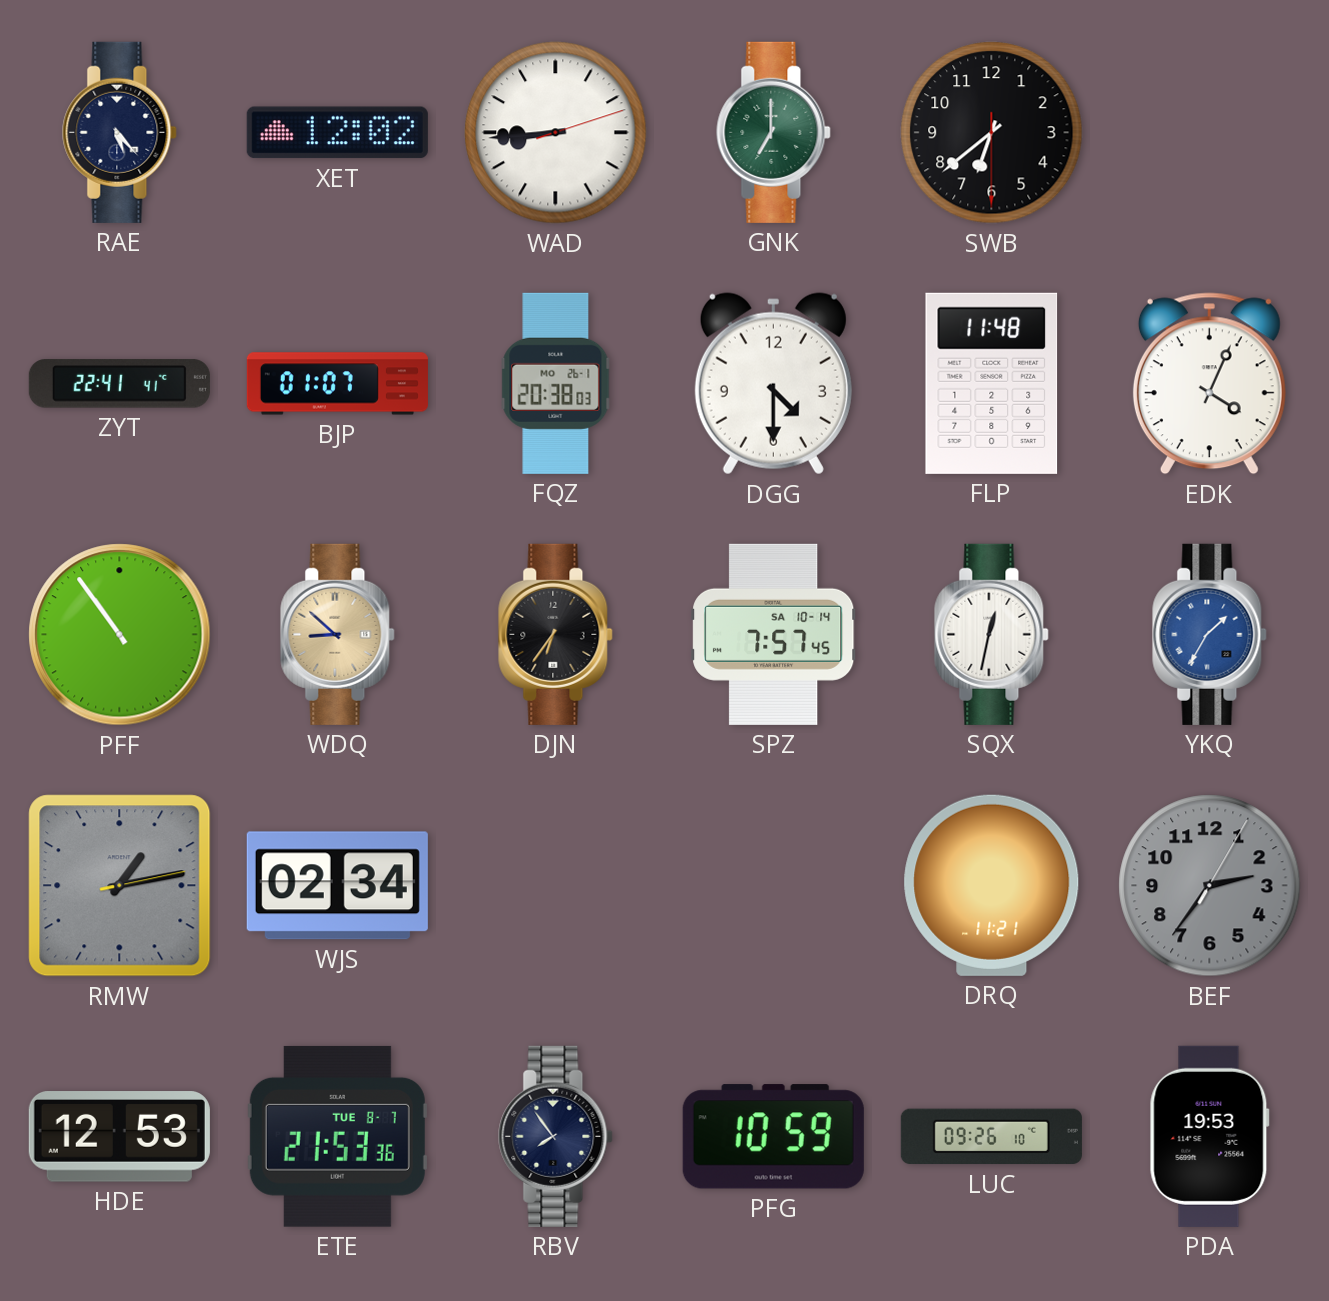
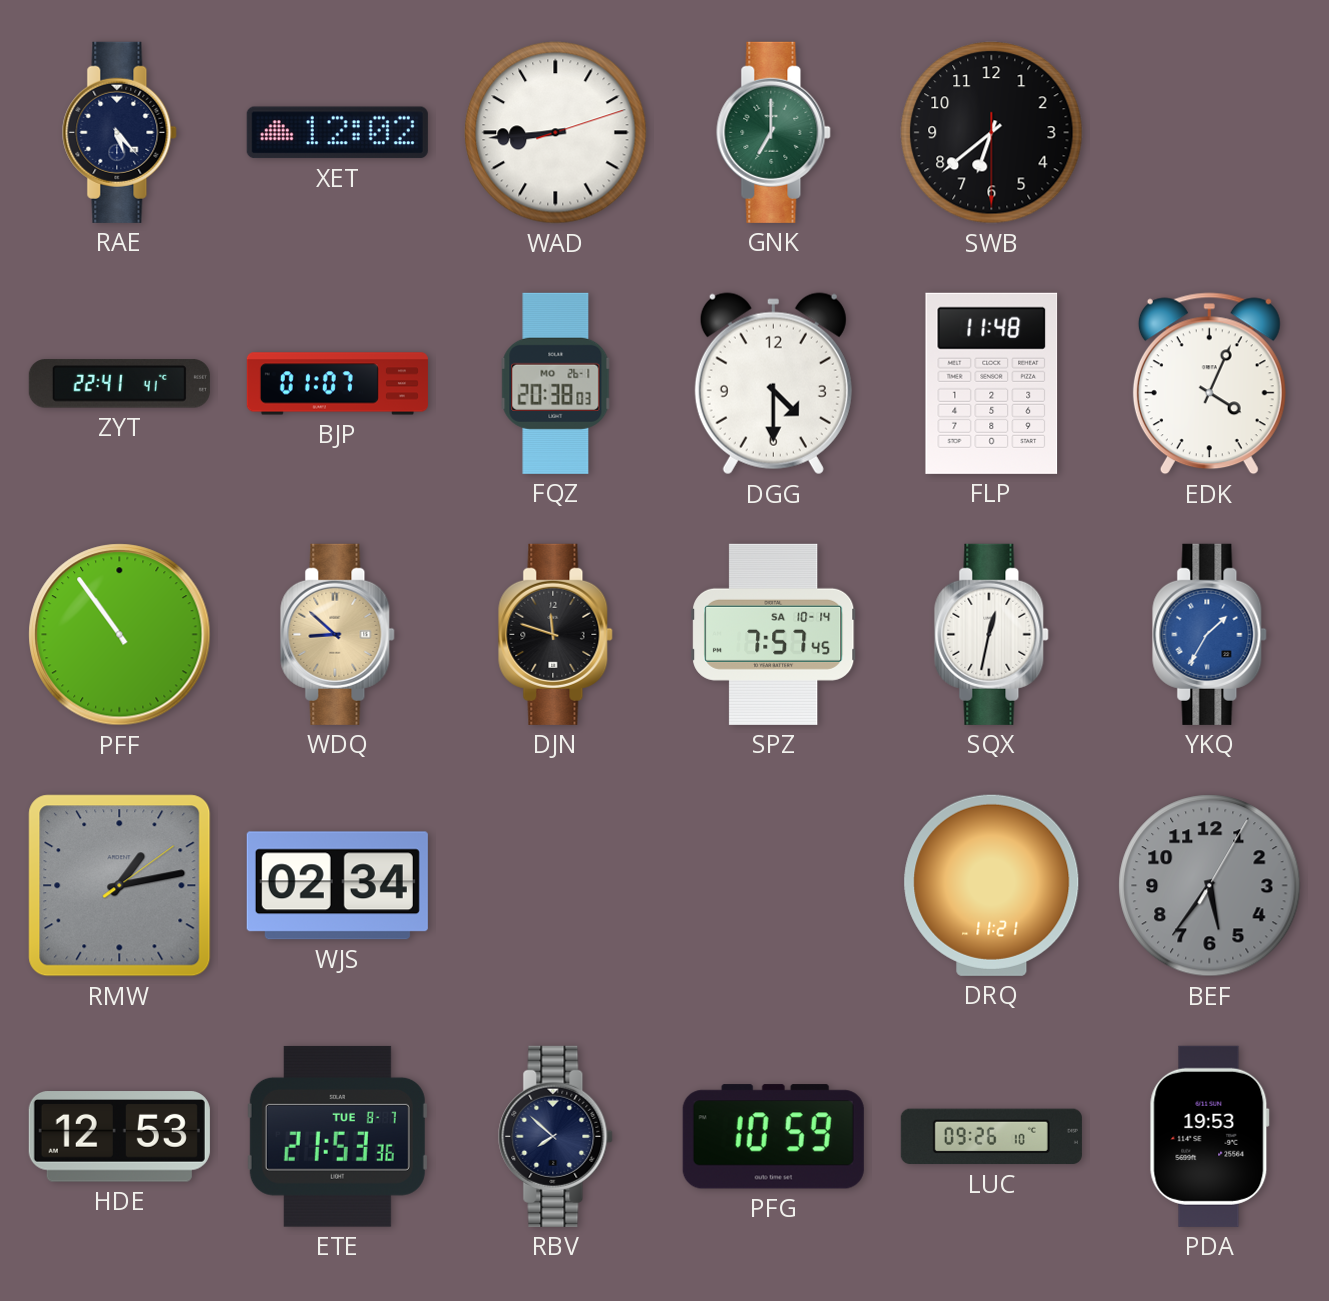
DJN: 6:36 -> 11:48 (556, 634)
RMW: 1:13:13 -> 1:13:09 (120, 886)
BEF: 2:36 -> 5:36 (1210, 886)
RBV: 7:54 -> 7:52 (556, 1136)
